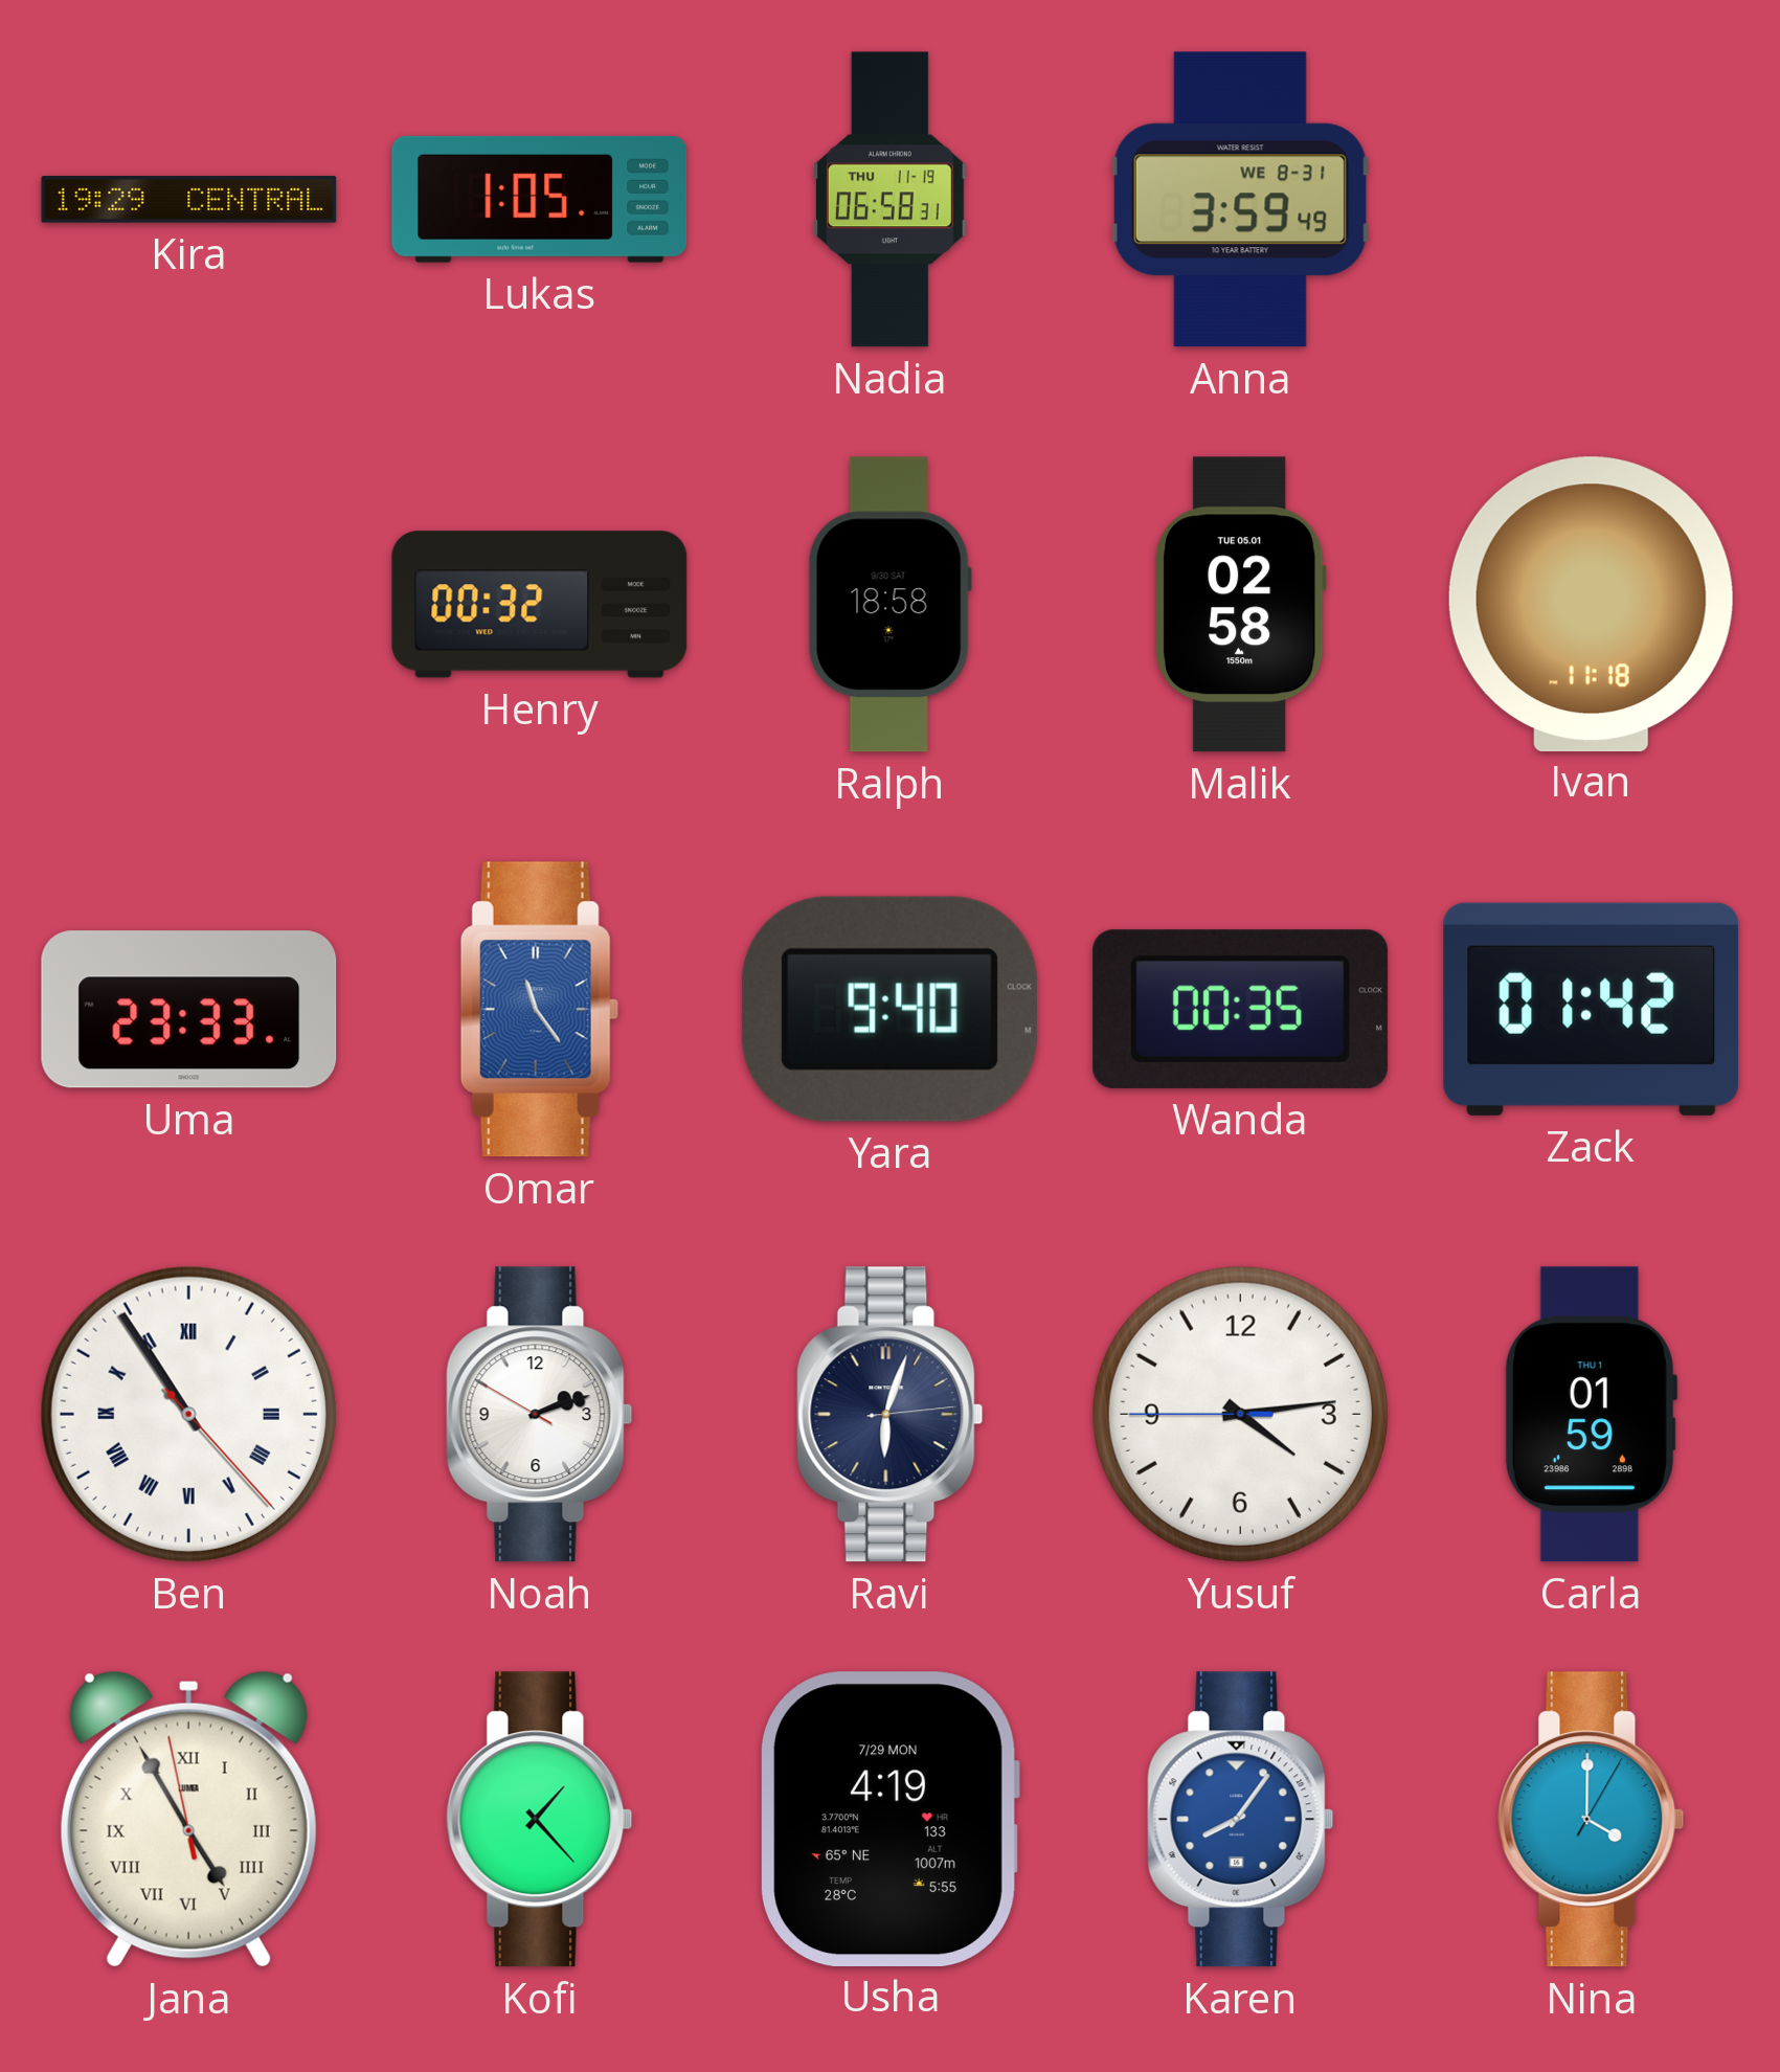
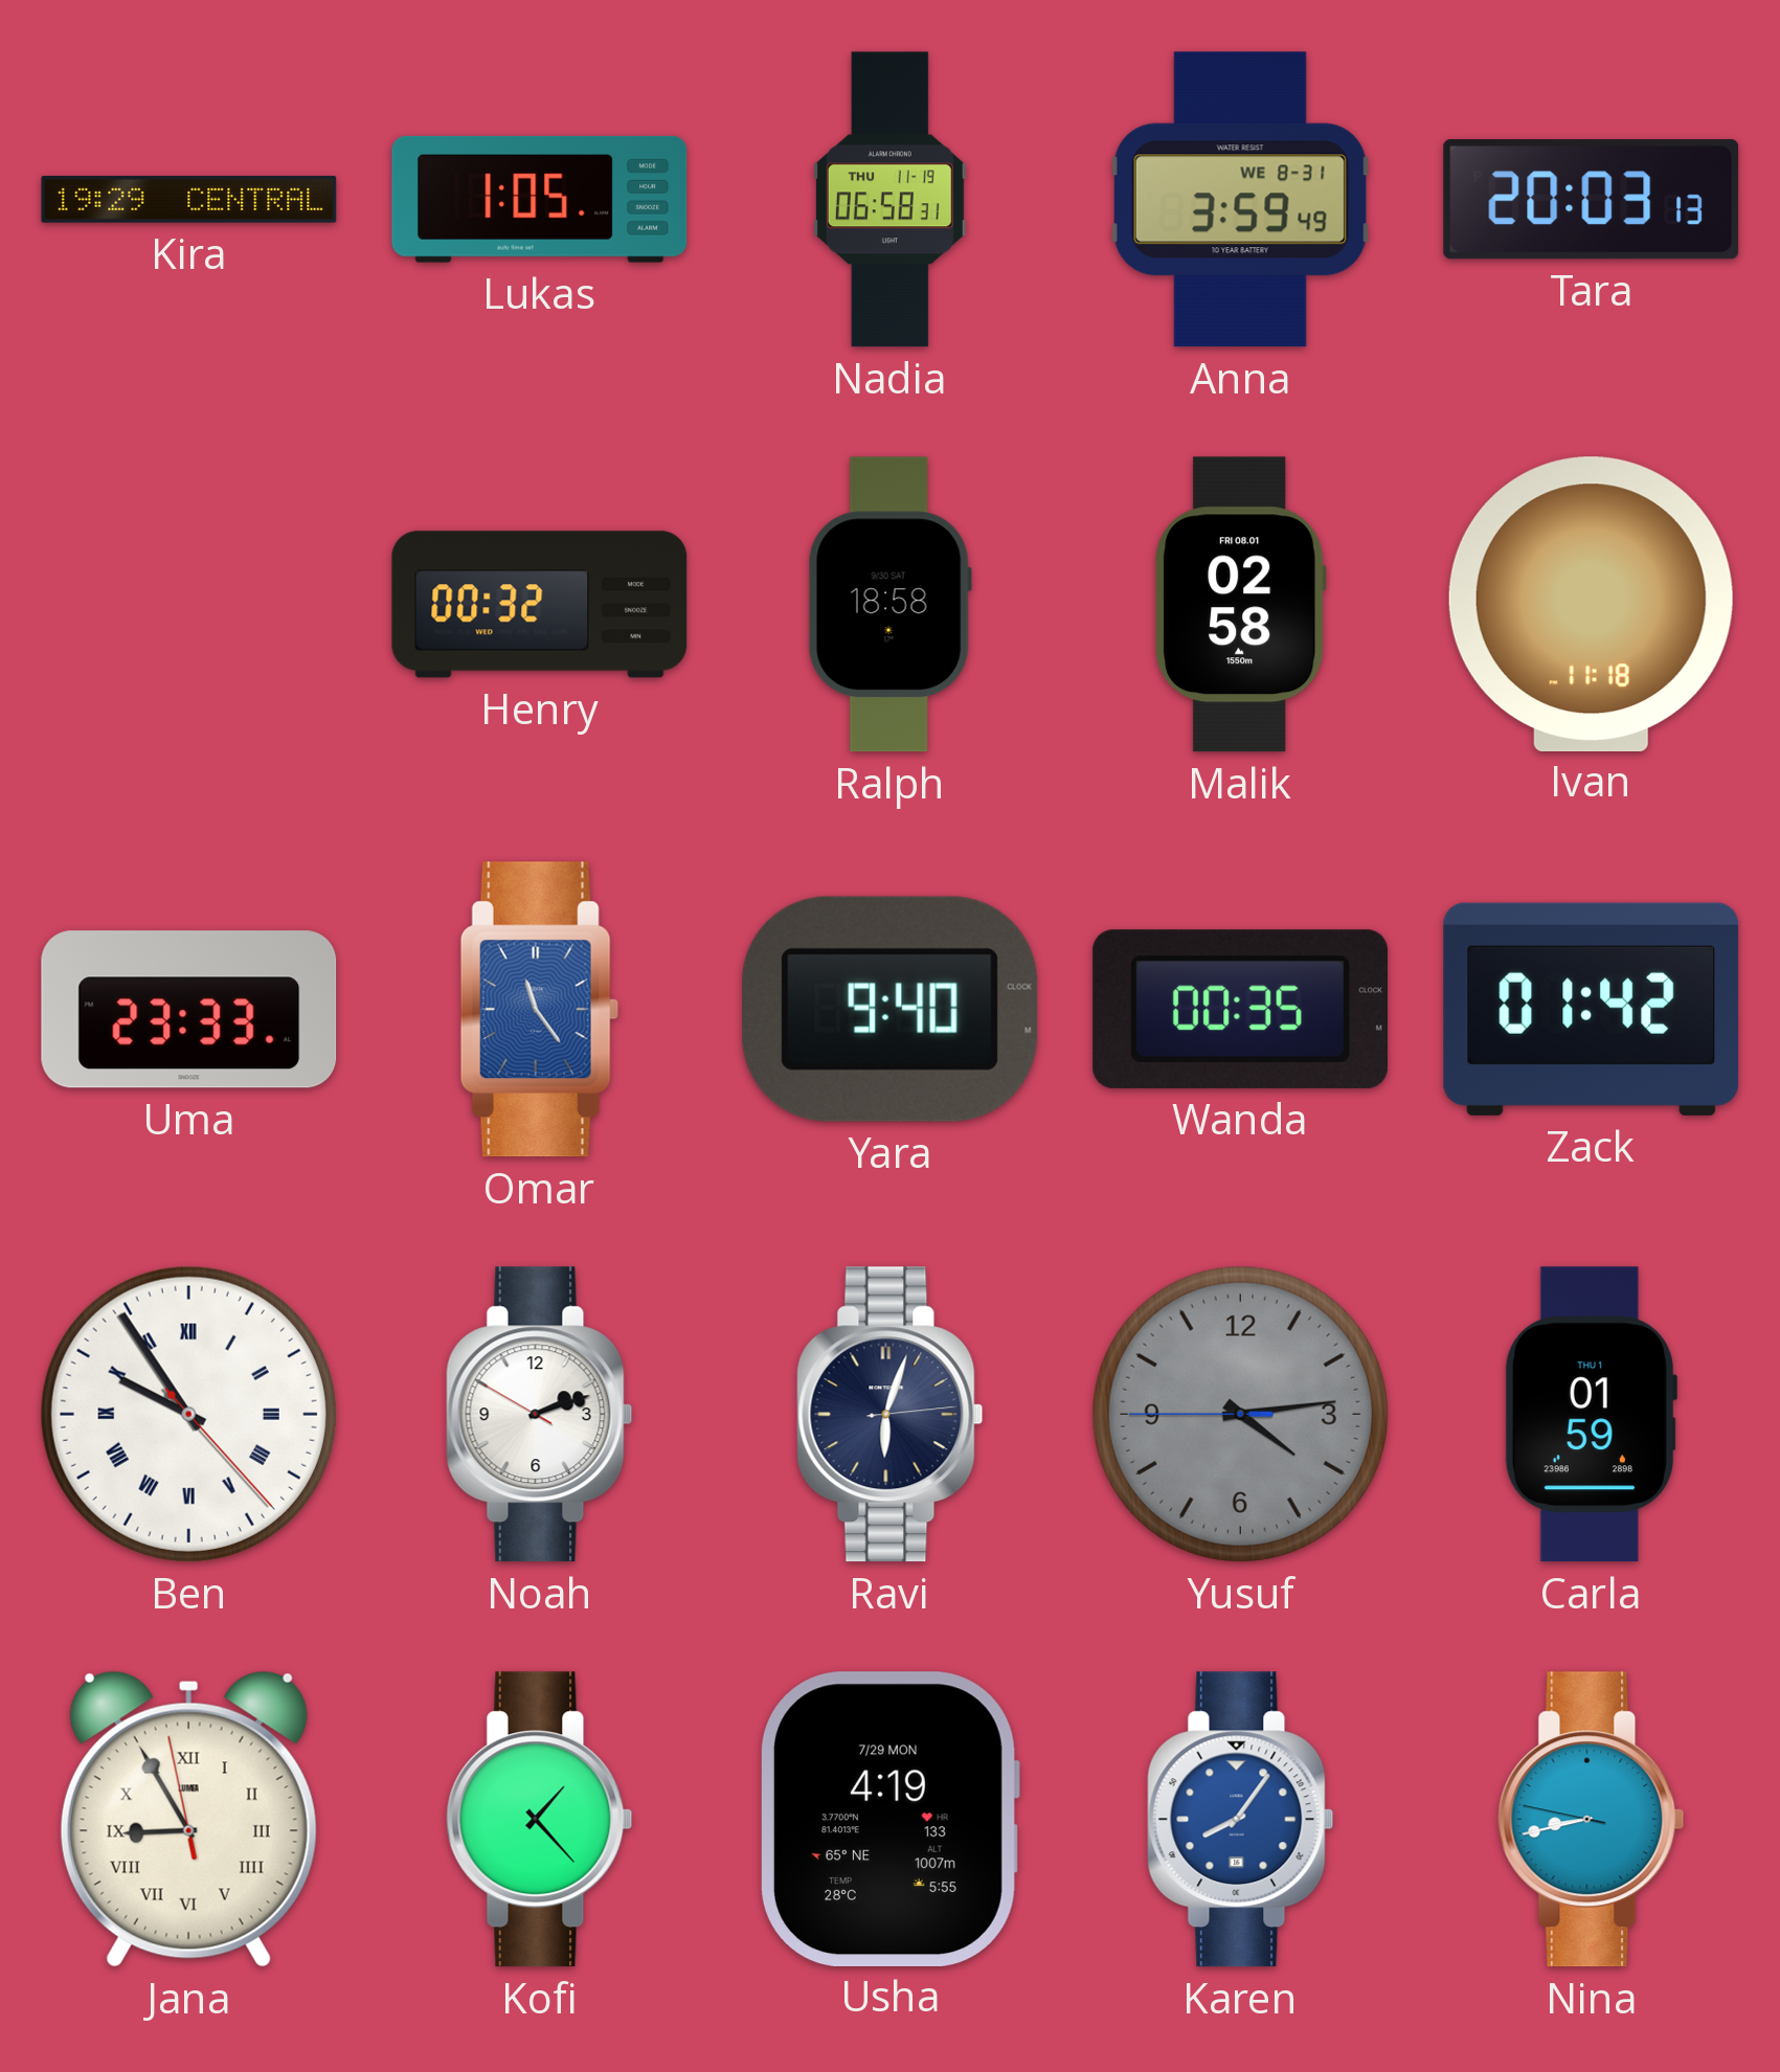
Tara: none -> 20:03 (1592, 200)
Malik date: TUE 05.01 -> FRI 08.01 (1240, 605)
Ben: 10:54 -> 9:54 (188, 1414)
Yusuf dial: white -> grey (1240, 1414)
Jana: 4:54 -> 8:54 (188, 1819)
Nina: 4:00 -> 8:42 (1592, 1820)
